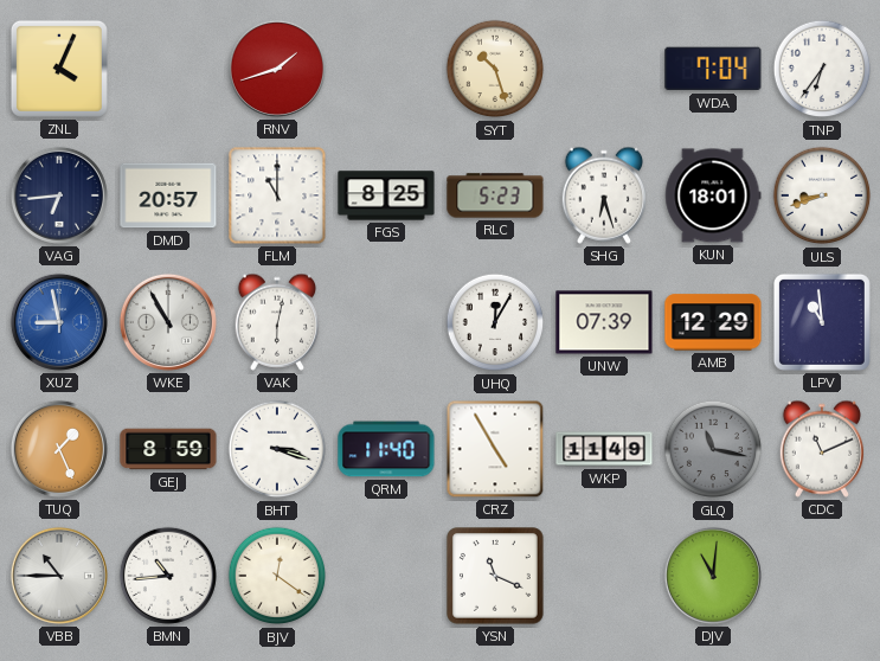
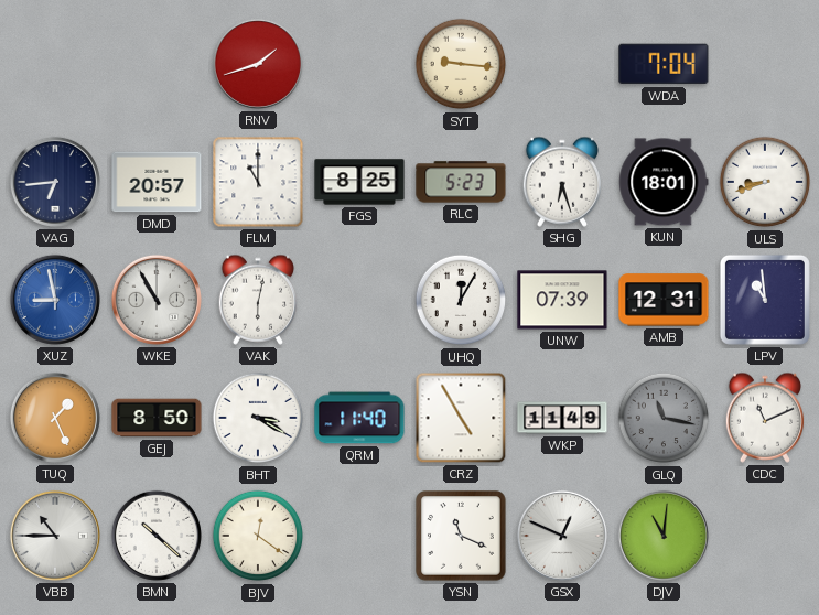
ZNL: 4:04 -> none (59, 69)
SYT: 10:27 -> 9:16 (461, 64)
TNP: 6:36 -> none (822, 69)
AMB: 12:29 -> 12:31 (664, 300)
GEJ: 8:59 -> 8:50 (157, 418)
BHT: 3:18 -> 3:20 (258, 418)
BMN: 10:44 -> 10:22 (157, 536)
GSX: none -> 12:49 (562, 536)
